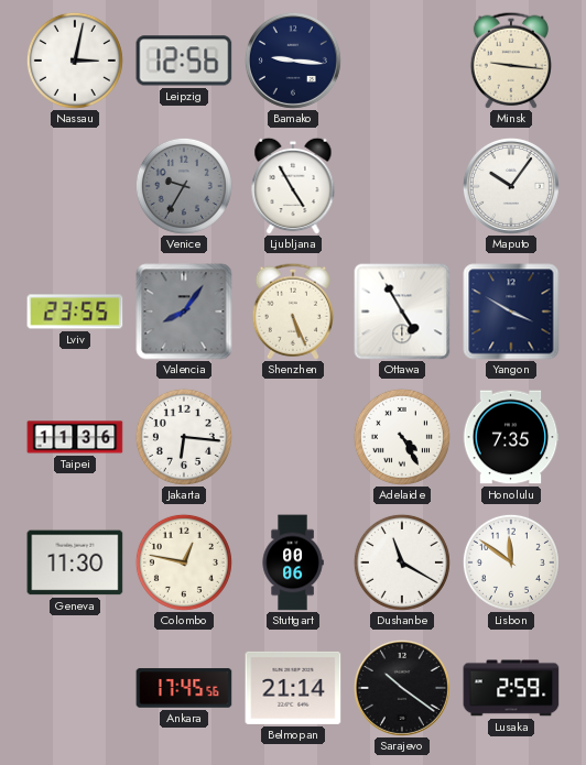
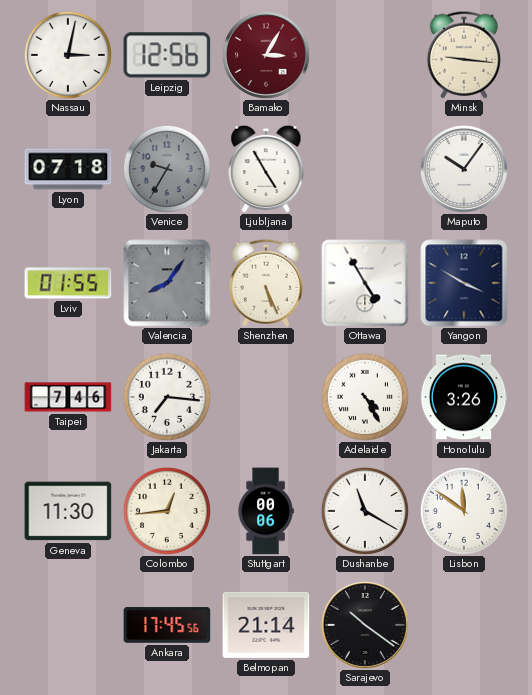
Bamako: 9:16 -> 3:05 (266, 55)
Bamako dial: navy -> burgundy (266, 55)
Lyon: none -> 07:18 (68, 169)
Lviv: 23:55 -> 01:55 (68, 283)
Taipei: 11:36 -> 7:46 (68, 397)
Jakarta: 6:16 -> 7:16 (167, 397)
Honolulu: 7:35 -> 3:26 (464, 397)
Colombo: 12:47 -> 12:44 (167, 511)
Lusaka: 2:59 -> none (511, 688)
